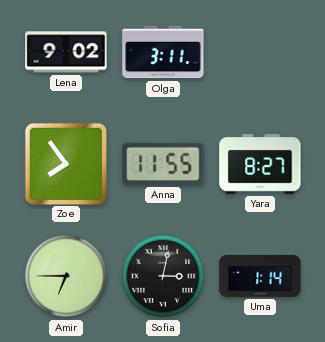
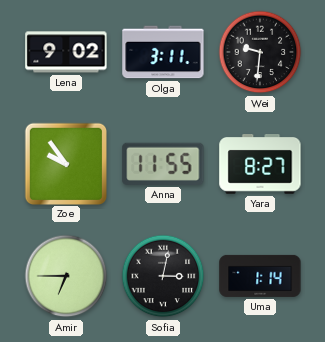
Wei: none -> 9:31 (260, 52)
Zoe: 7:54 -> 9:54 (65, 163)
